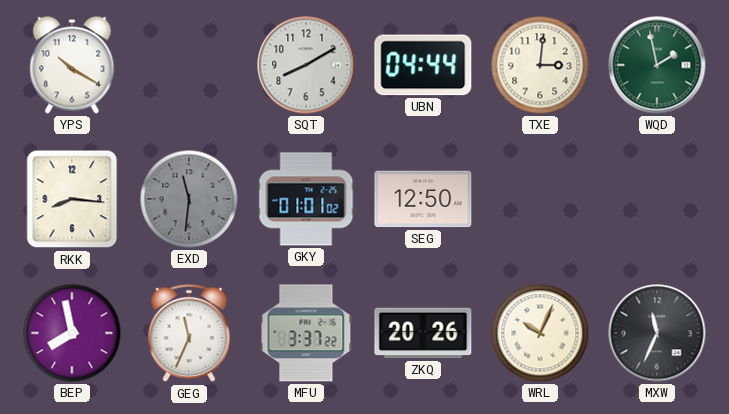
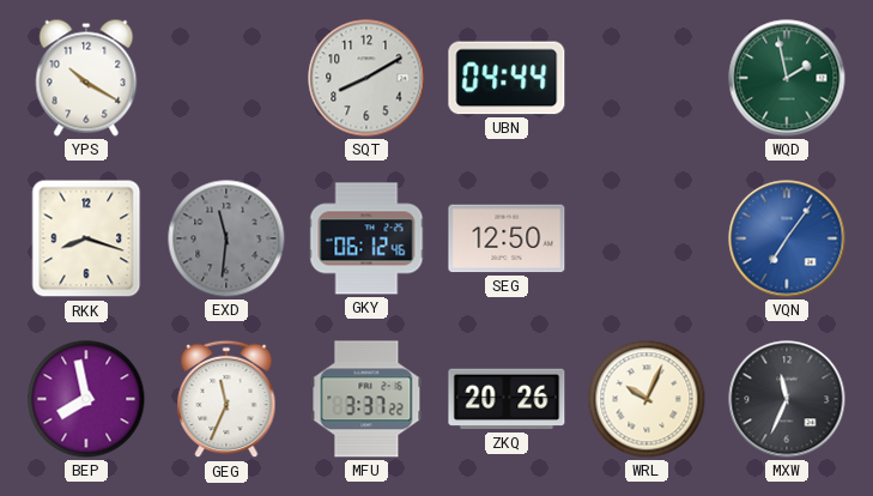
TXE: 3:01 -> none (540, 65)
RKK: 8:16 -> 8:18 (86, 238)
GKY: 01:01 -> 06:12 (366, 238)
VQN: none -> 7:06 (787, 238)
